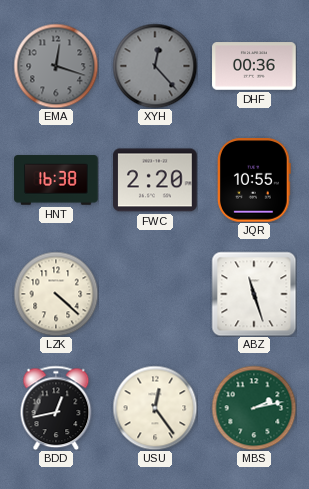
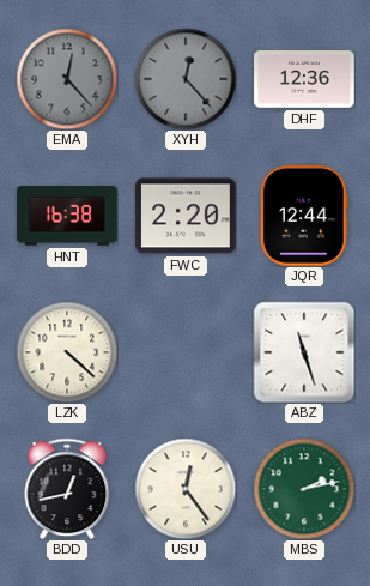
EMA: 12:18 -> 12:23 (67, 79)
DHF: 00:36 -> 12:36 (304, 79)
JQR: 10:55 -> 12:44 (304, 216)
